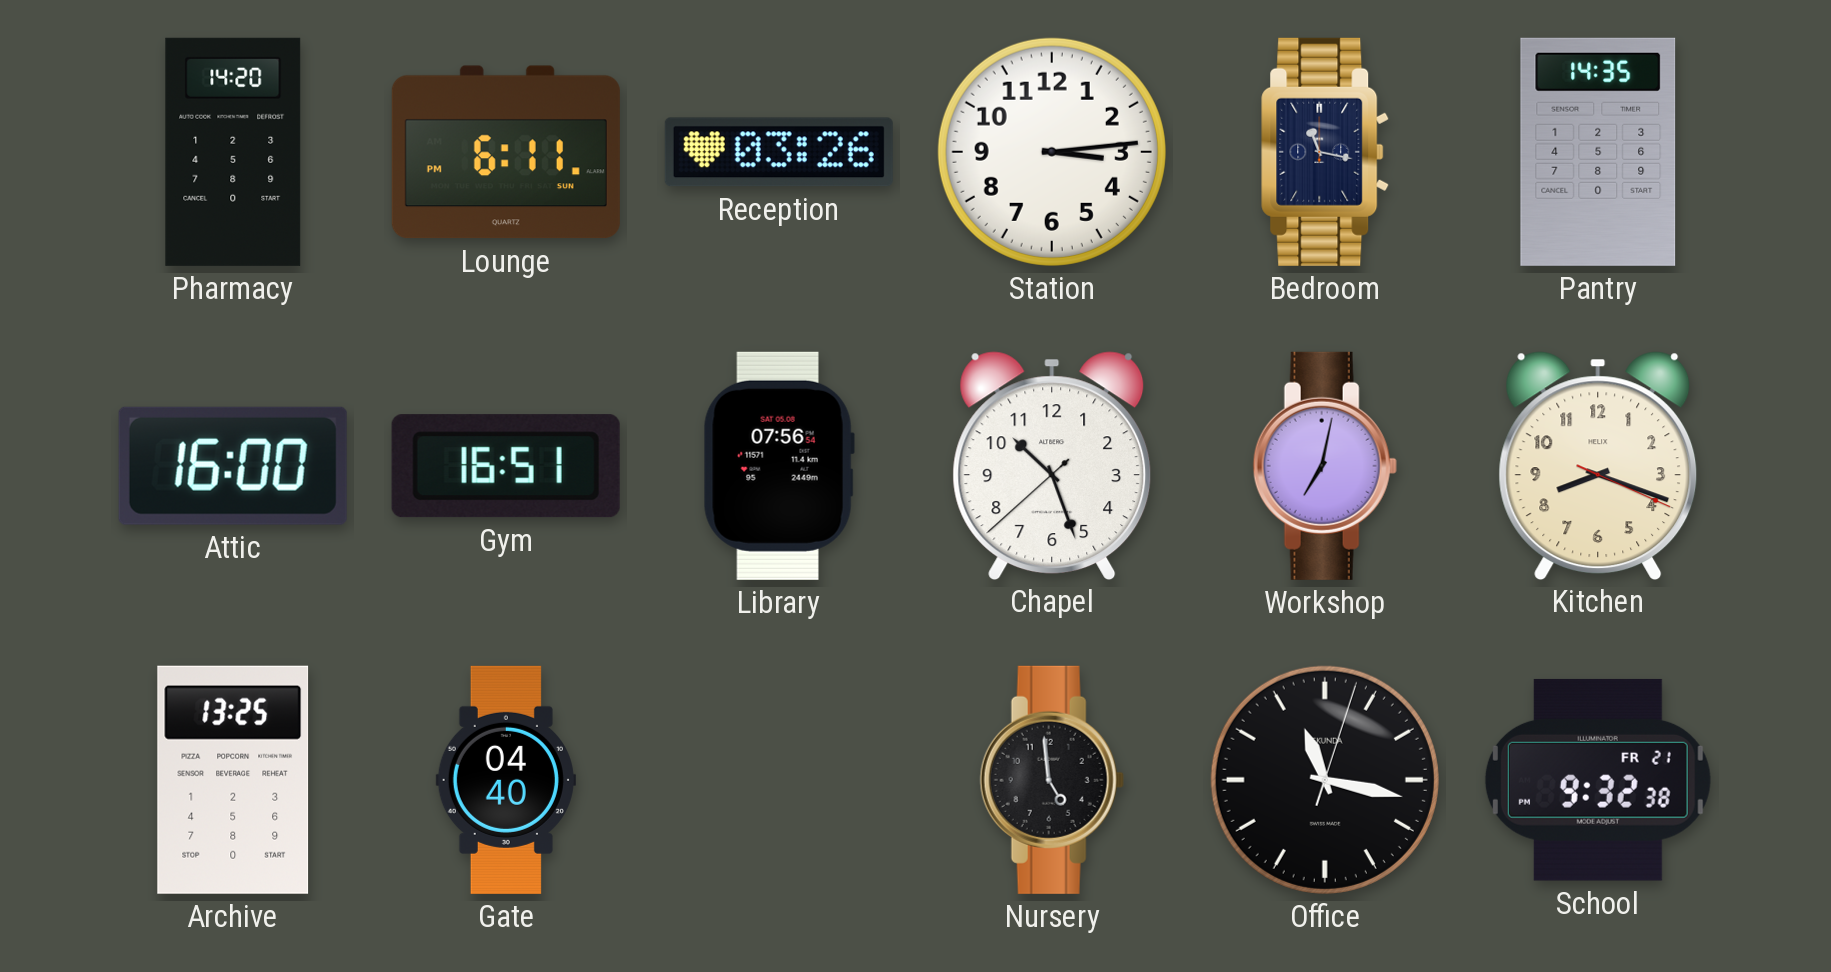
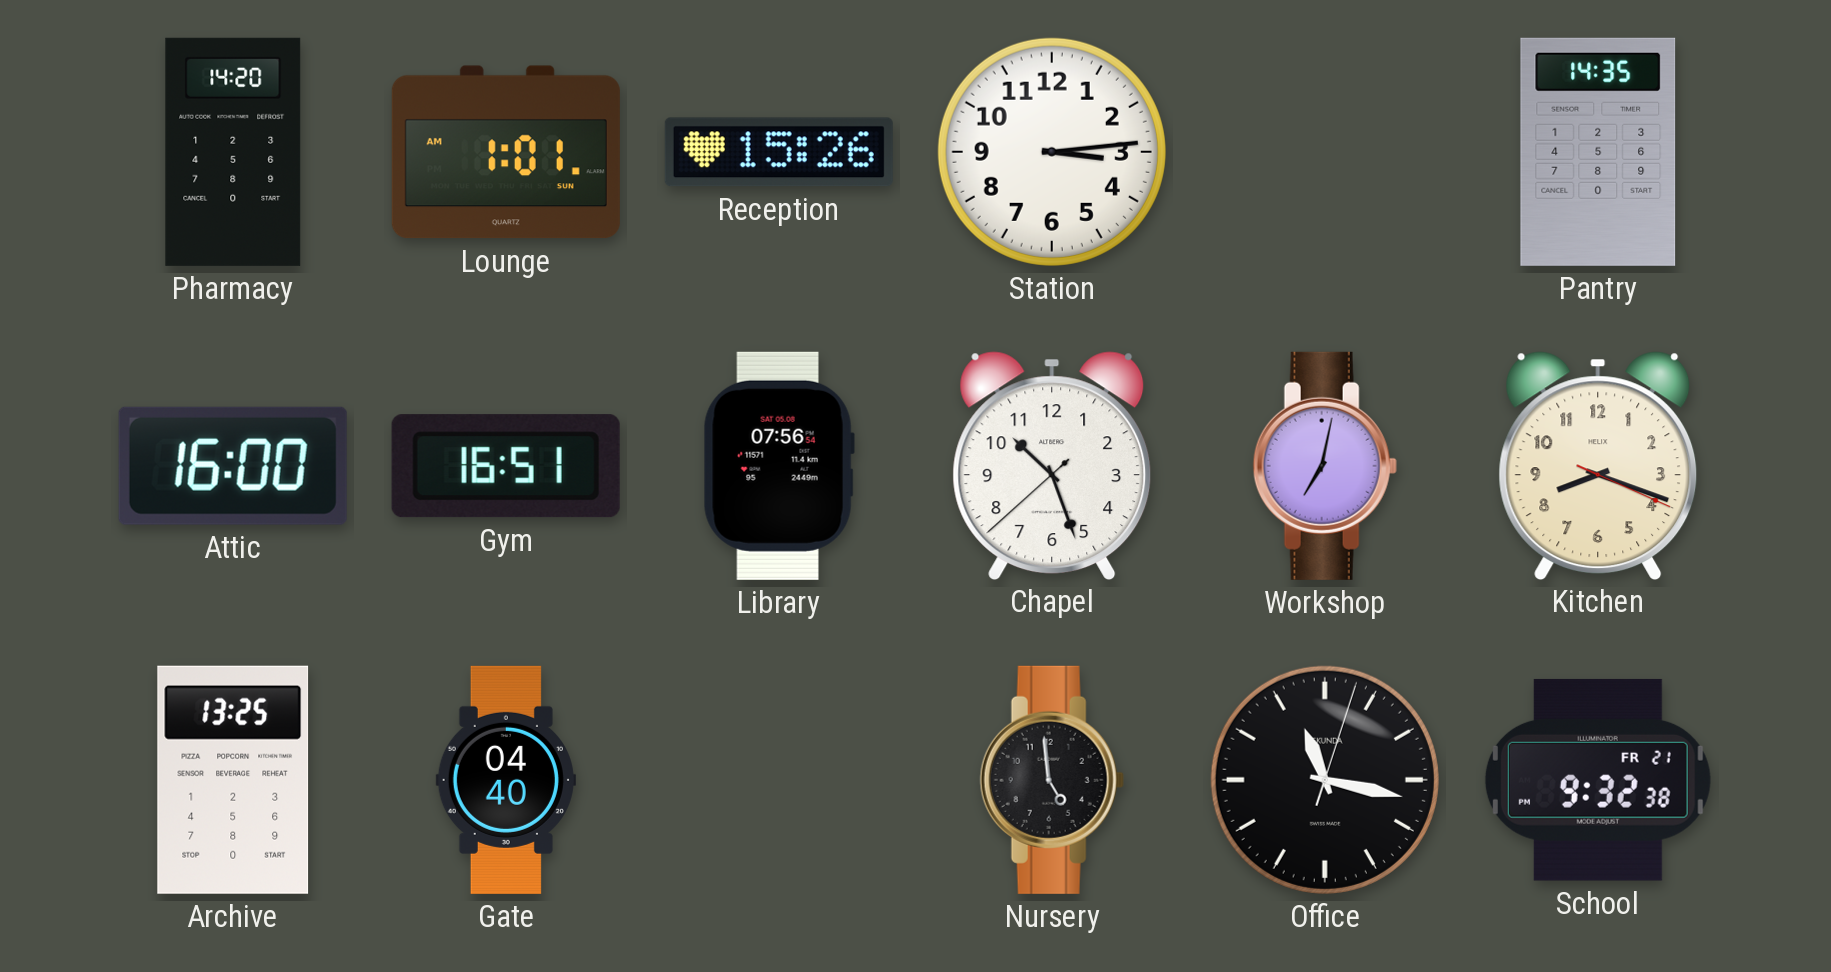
Lounge: 6:11 -> 1:01 (506, 152)
Reception: 03:26 -> 15:26 (779, 152)
Bedroom: 11:17 -> none (1326, 152)
